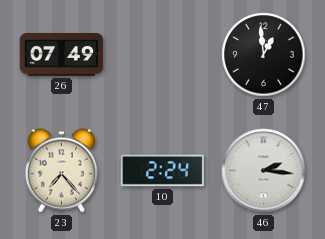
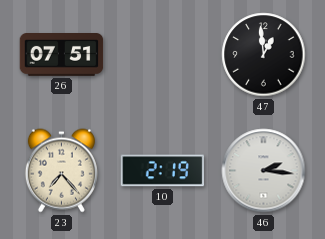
26: 07:49 -> 07:51 (62, 55)
10: 2:24 -> 2:19 (163, 171)
